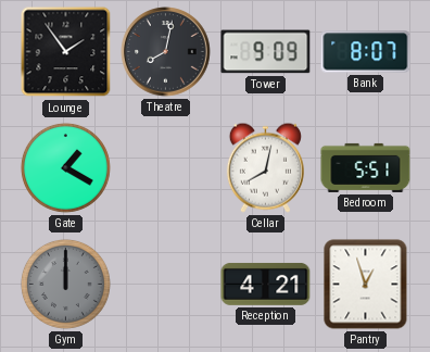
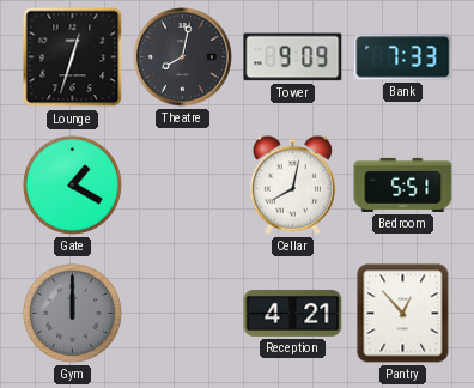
Lounge: 1:54 -> 12:33 (73, 57)
Bank: 8:07 -> 7:33 (403, 57)
Pantry: 12:57 -> 12:53 (403, 314)
